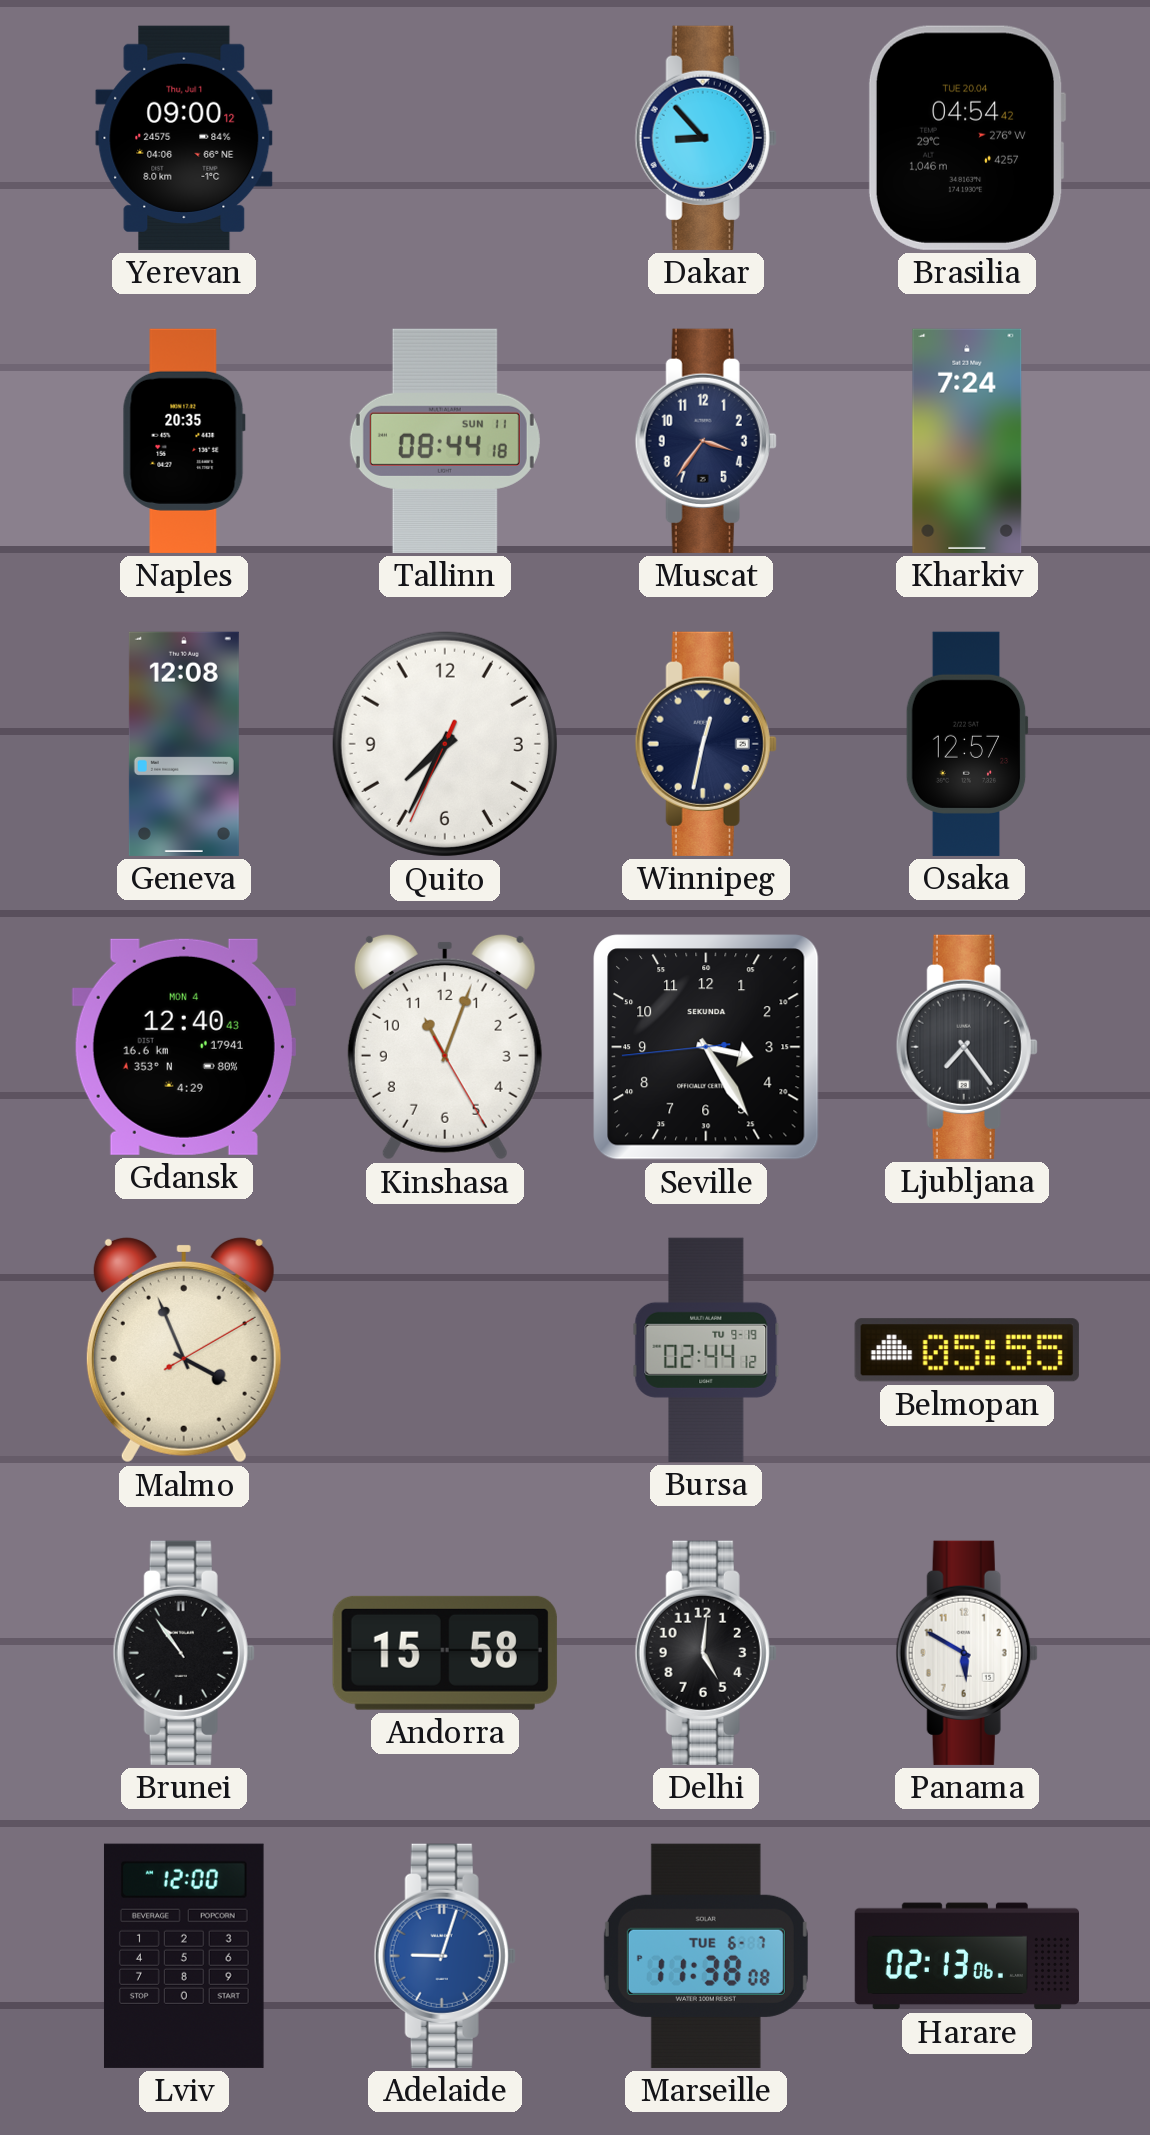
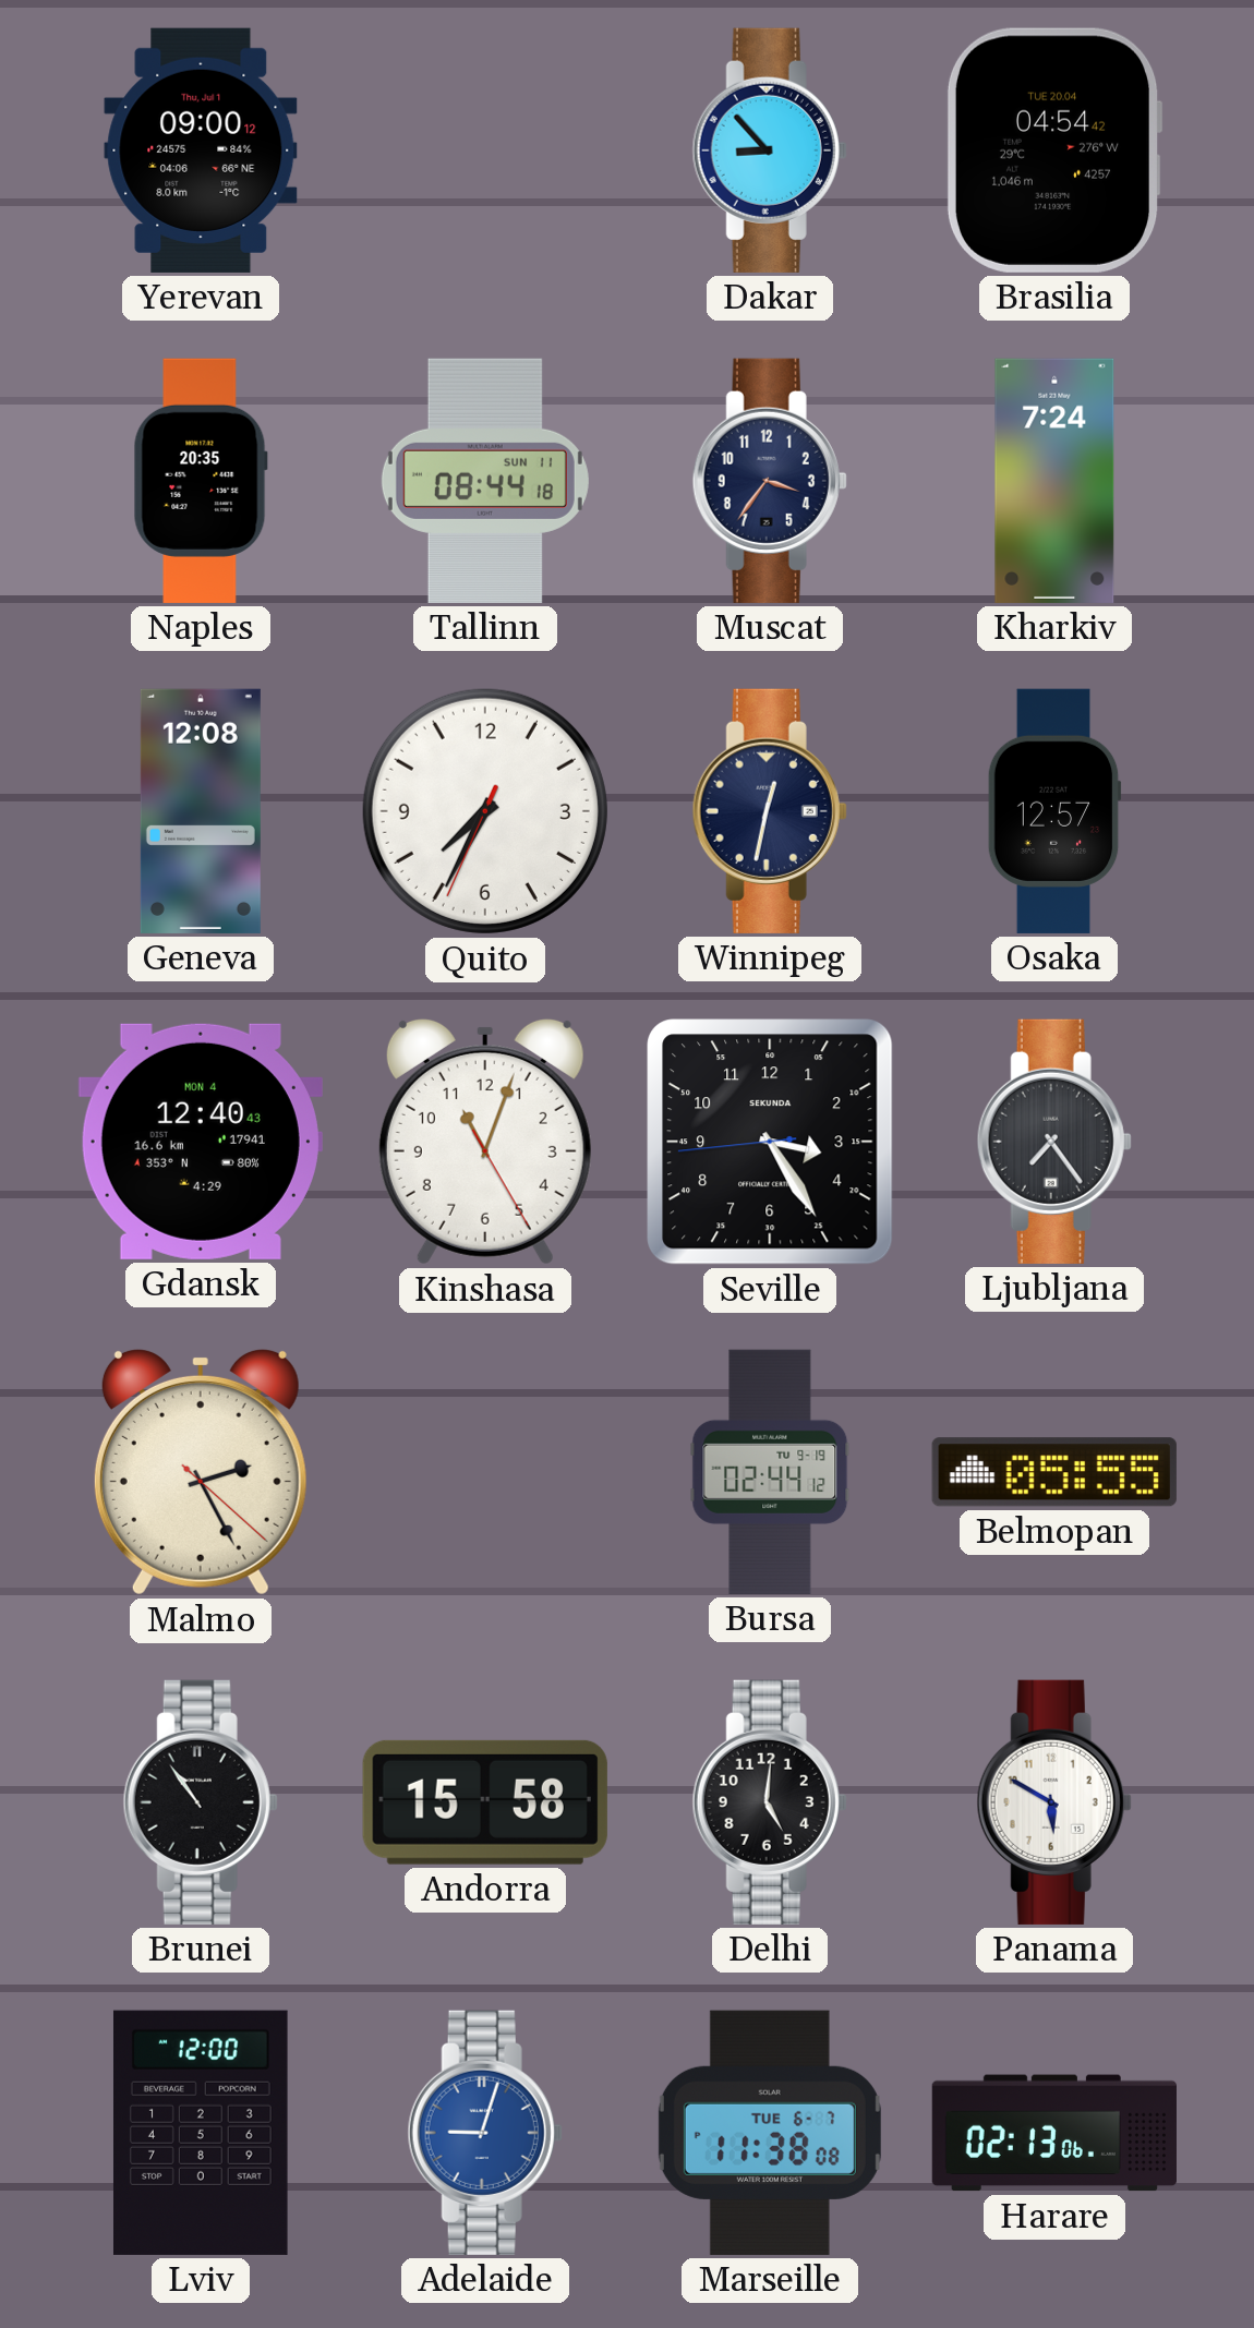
Malmo: 3:56 -> 2:25 (201, 1472)
